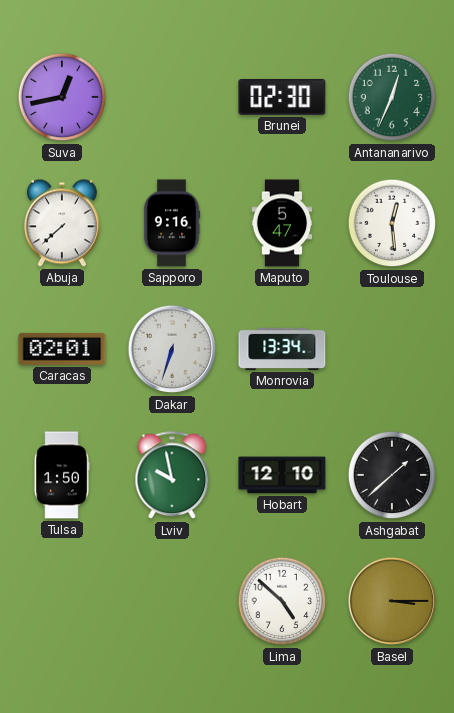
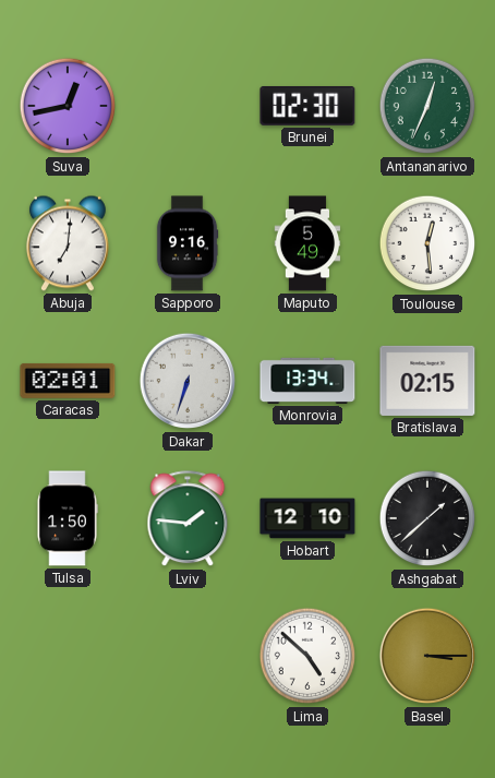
Abuja: 7:38 -> 7:01 (68, 243)
Maputo: 5:47 -> 5:49 (307, 243)
Bratislava: none -> 02:15 (427, 381)
Lviv: 9:58 -> 1:46 (188, 519)
